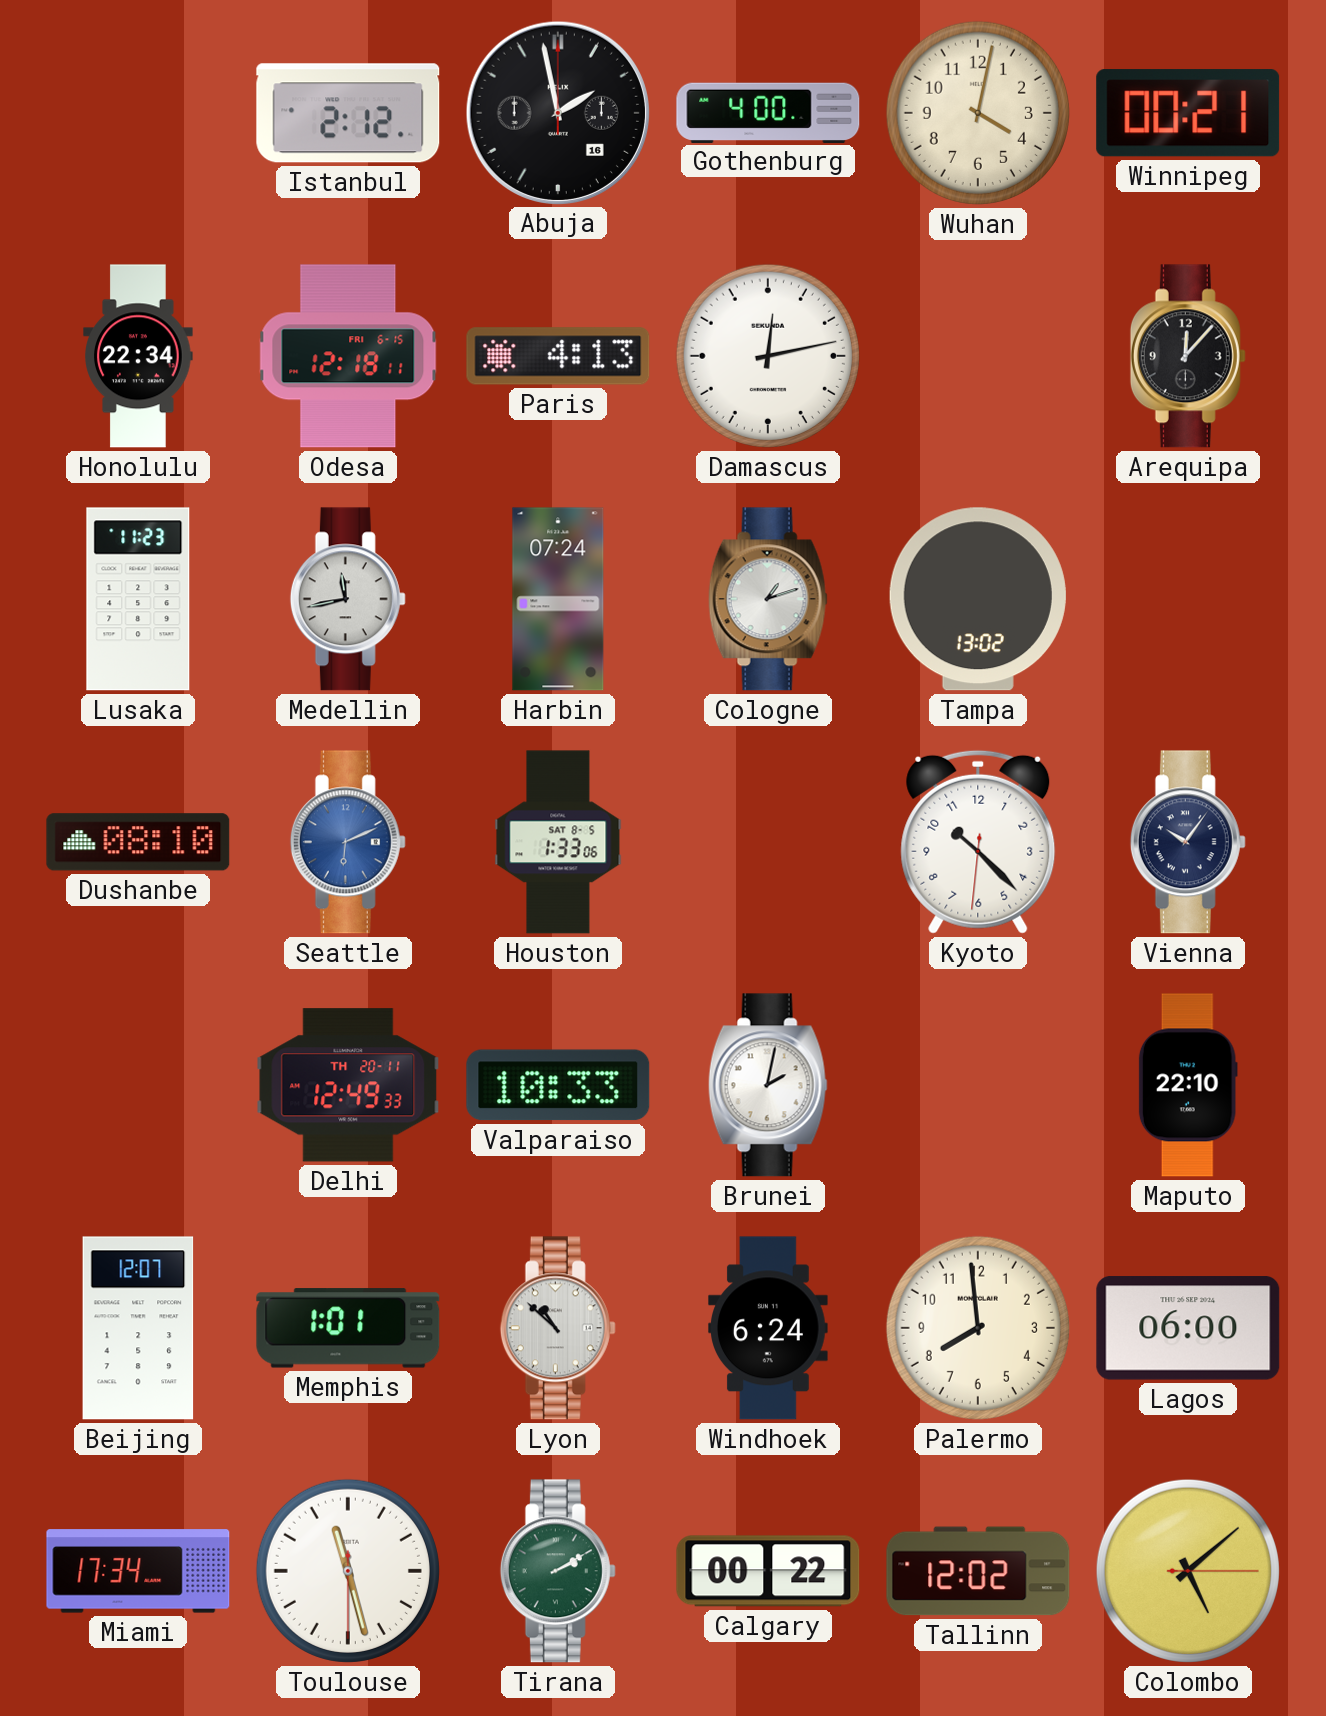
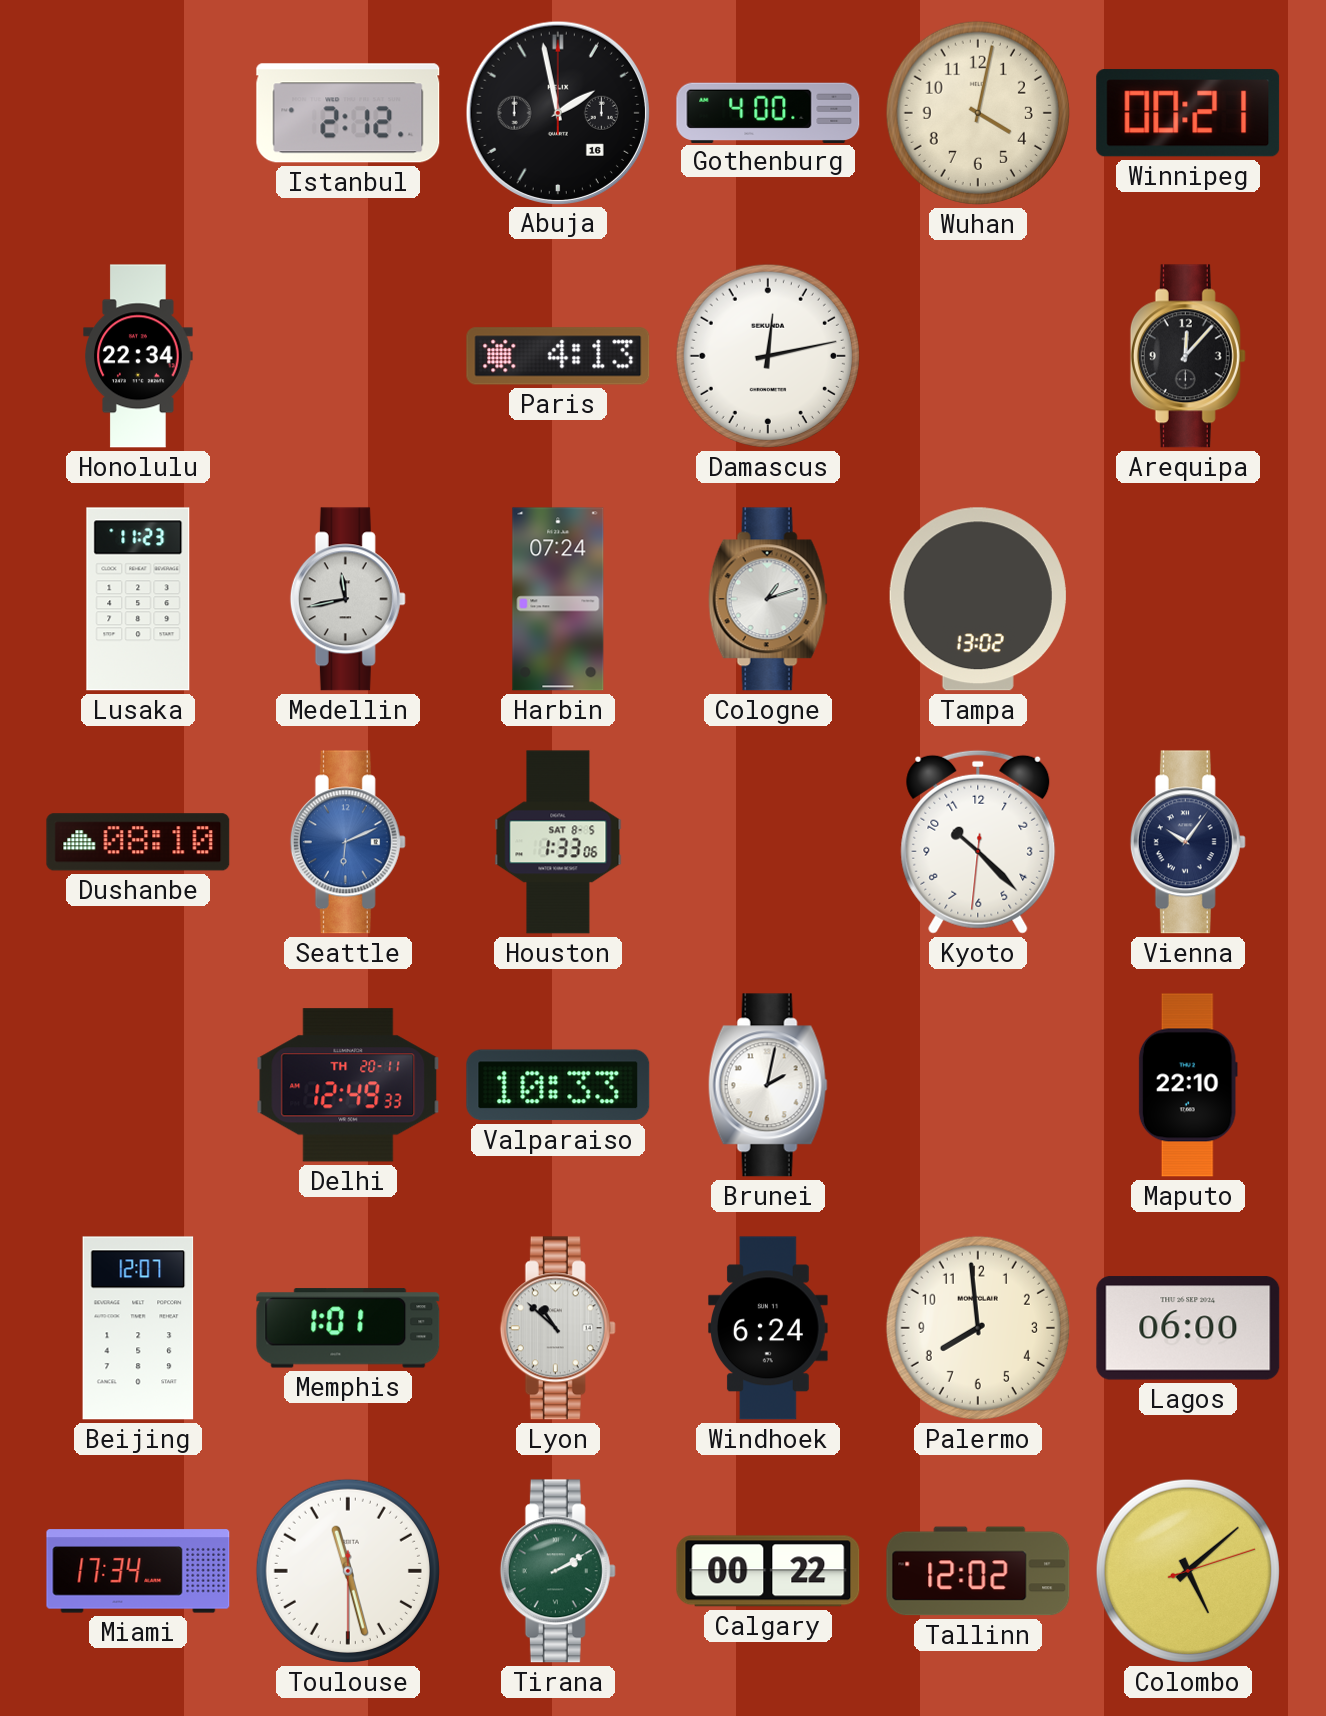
Odesa: 12:18 -> none (348, 356)
Colombo: 5:08:15 -> 5:08:12 (1188, 1571)
